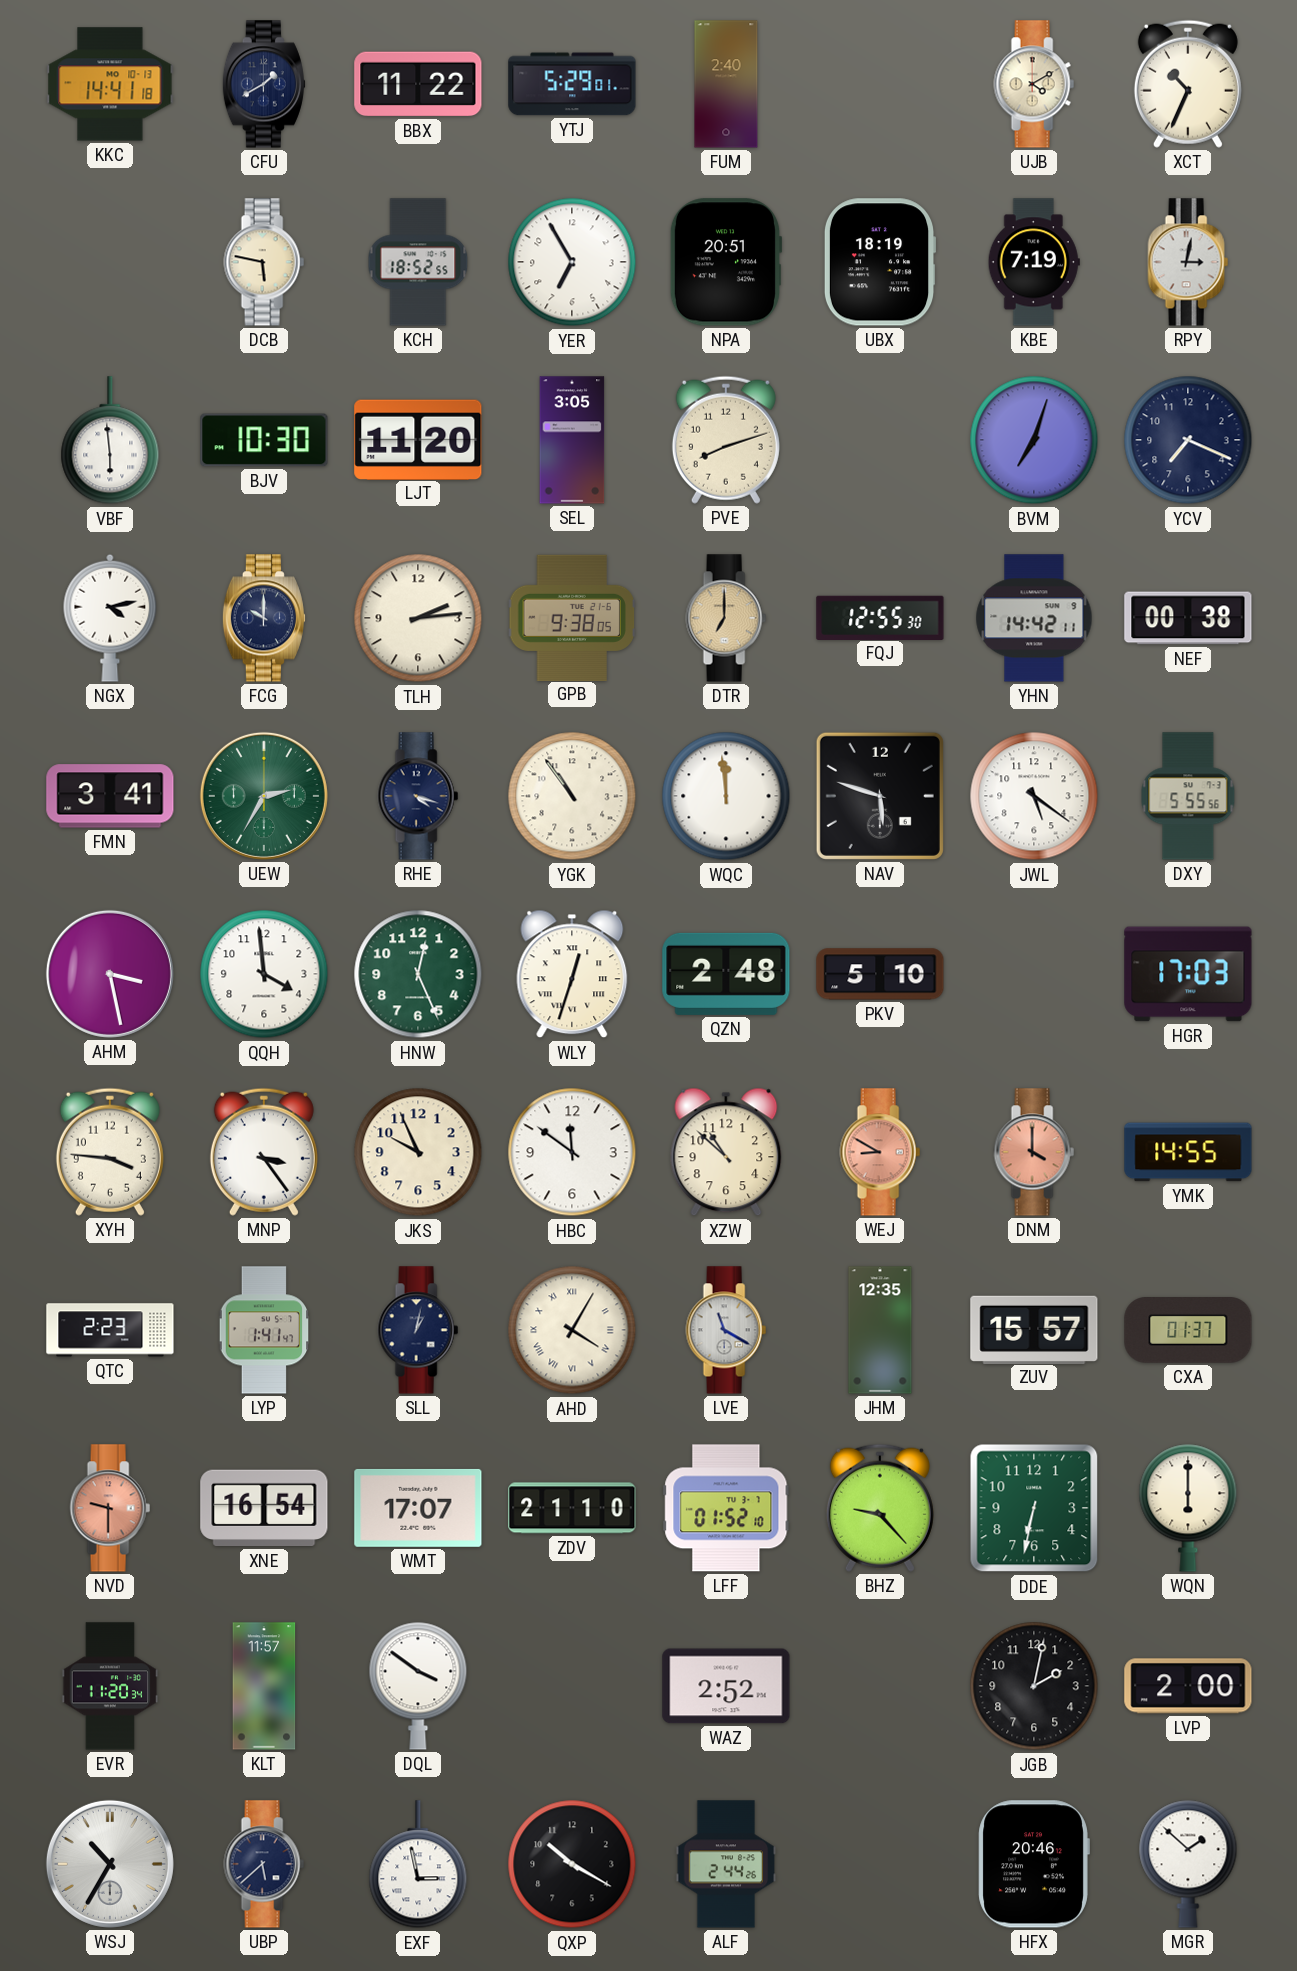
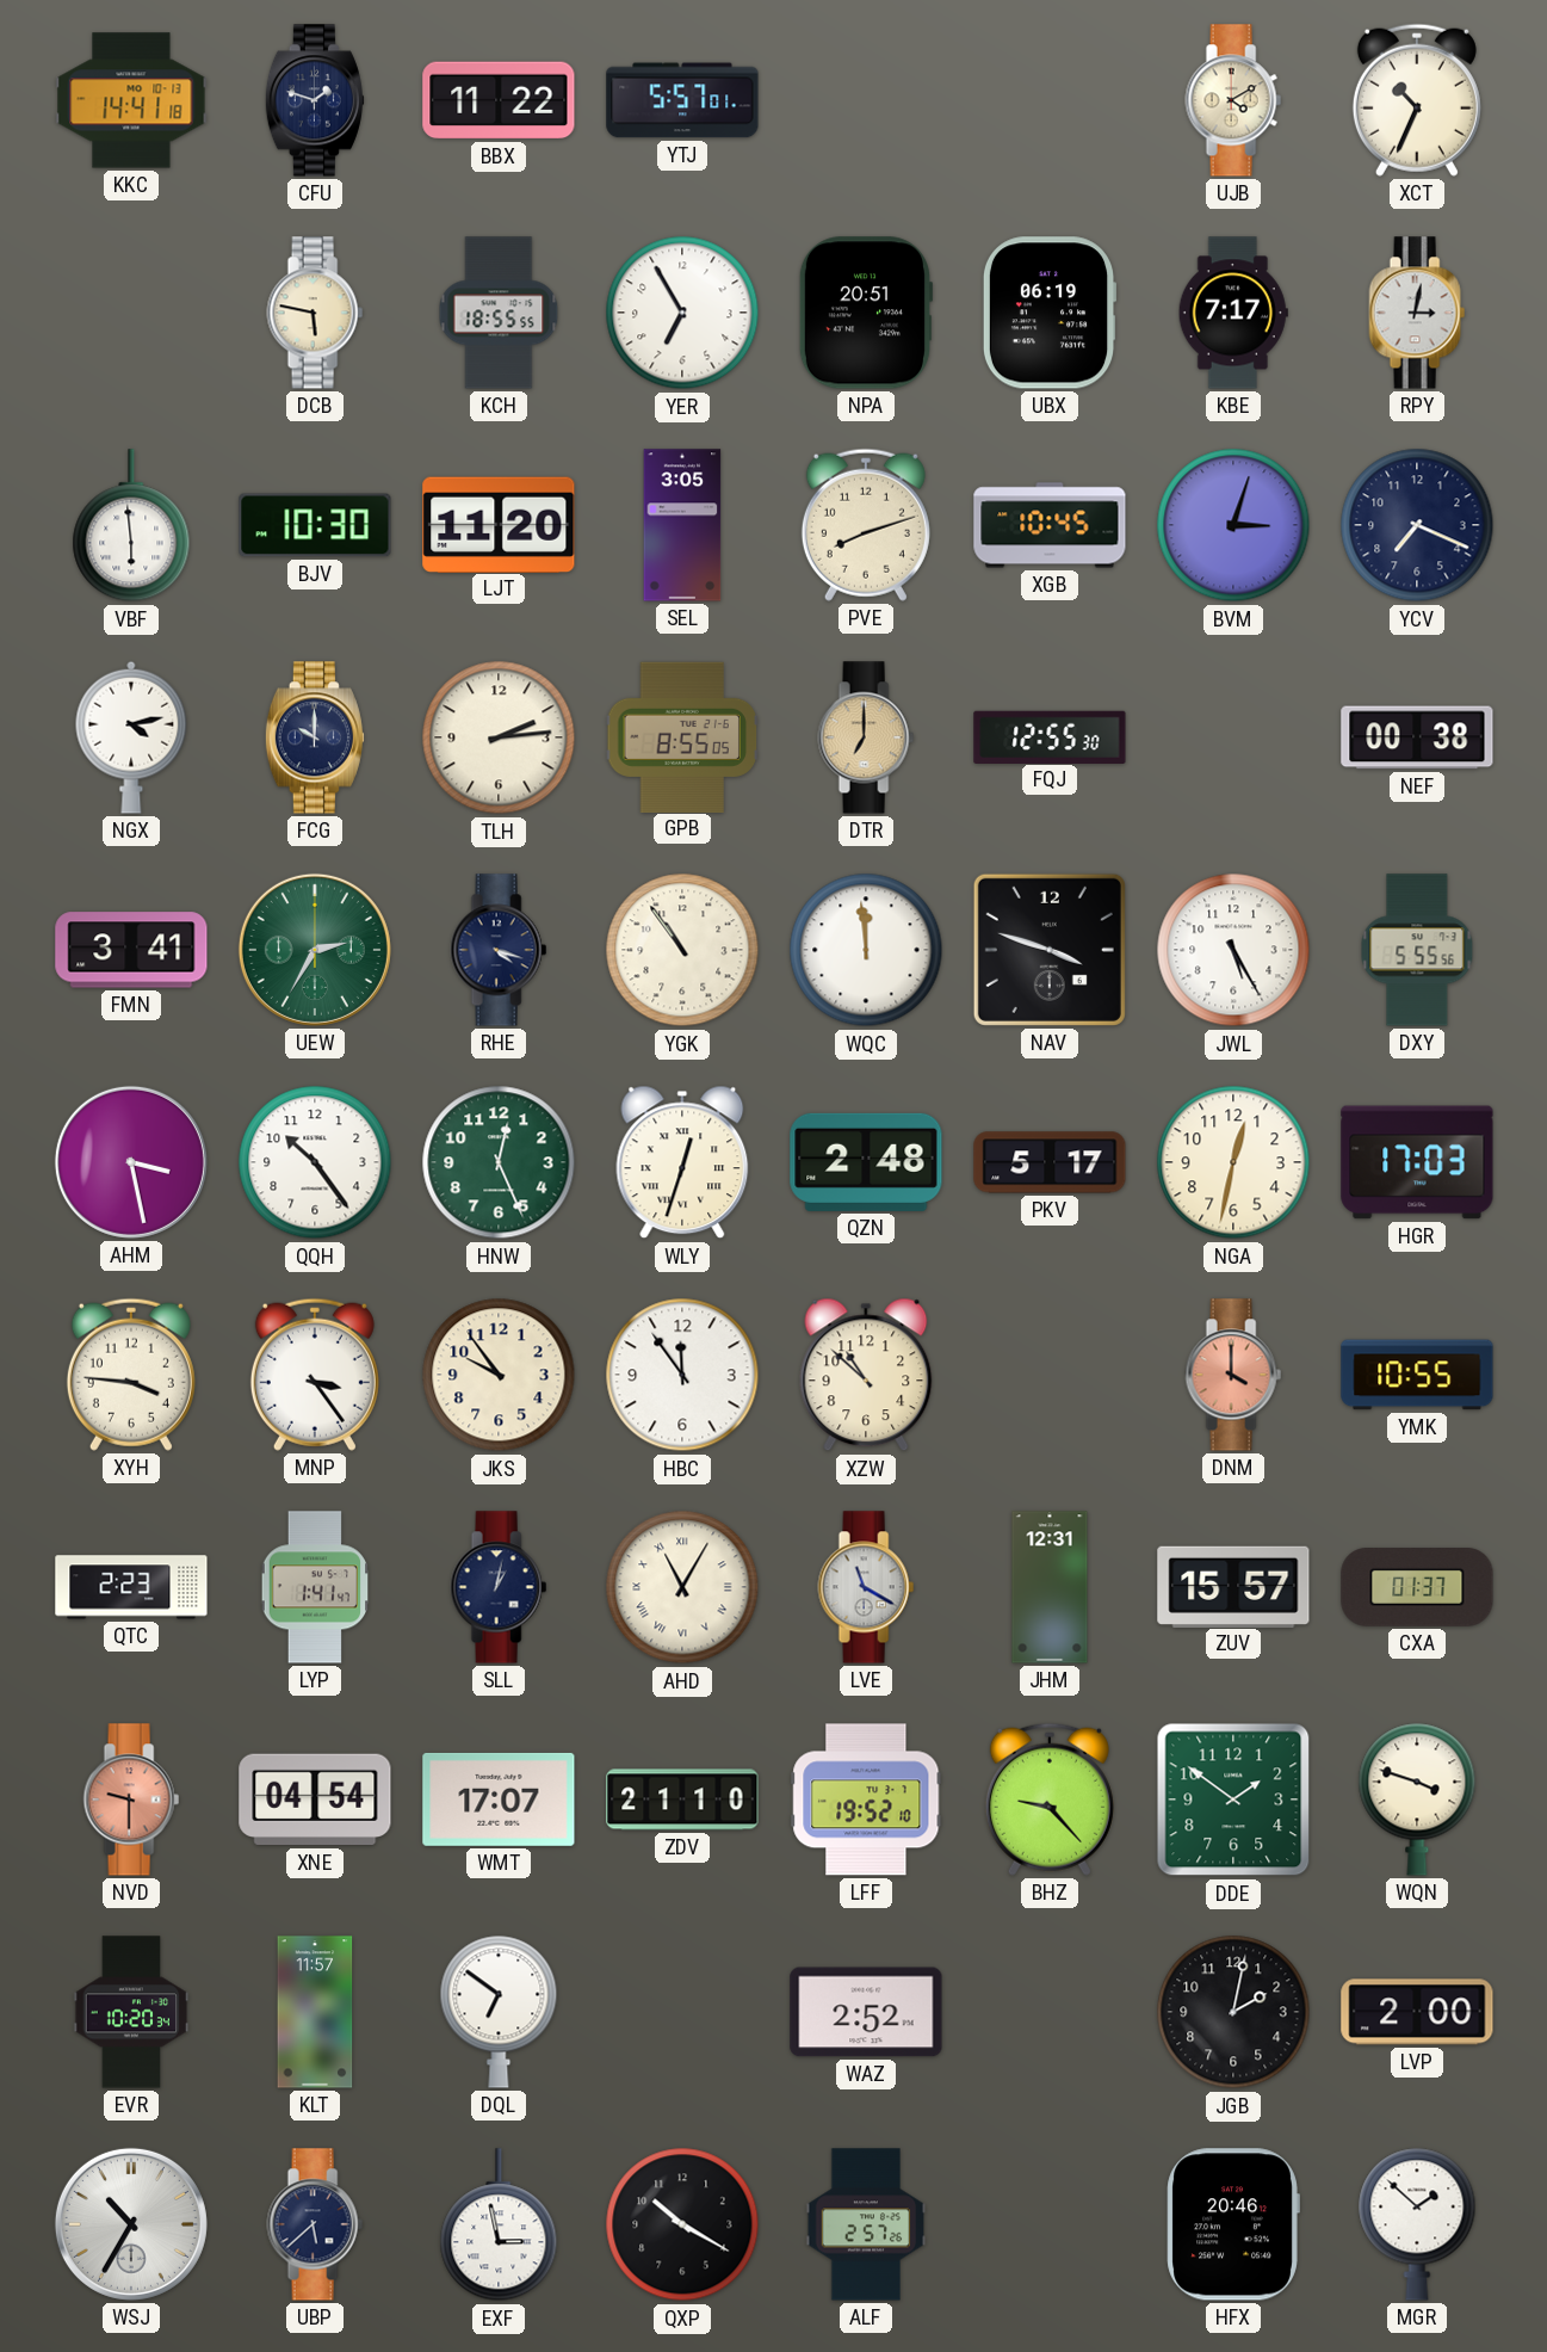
CFU: 1:40 -> 1:48 (315, 100)
YTJ: 5:29 -> 5:57 (682, 100)
FUM: 2:40 -> none (726, 84)
KCH: 18:52 -> 18:55 (499, 313)
UBX: 18:19 -> 06:19 (1050, 313)
KBE: 7:19 -> 7:17 (1233, 313)
XGB: none -> 10:45 (1050, 525)
BVM: 7:03 -> 3:03 (1233, 525)
GPB: 9:38 -> 8:55 (681, 736)
YHN: 14:42 -> none (1034, 618)
NAV: 5:48 -> 3:48 (1050, 950)
JWL: 5:21 -> 5:25 (1233, 950)
QQH: 3:59 -> 10:24 (315, 1162)
PKV: 5:10 -> 5:17 (1050, 1162)
NGA: none -> 12:32 (1233, 1162)
JKS: 9:56 -> 9:54 (499, 1375)
HBC: 11:51 -> 11:54 (682, 1375)
WEJ: 8:50 -> none (880, 1152)
YMK: 14:55 -> 10:55 (1417, 1375)
AHD: 4:05 -> 11:05 (682, 1587)
JHM: 12:35 -> 12:31 (1050, 1587)
XNE: 16:54 -> 04:54 (315, 1800)
LFF: 01:52 -> 19:52 (866, 1800)
DDE: 6:32 -> 1:51 (1233, 1800)
WQN: 6:00 -> 3:48 (1417, 1800)
EVR: 11:20 -> 10:20 (131, 2012)
DQL: 3:51 -> 6:51 (499, 2012)
ALF: 2:44 -> 2:57 (866, 2224)
